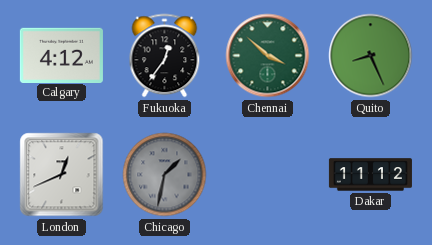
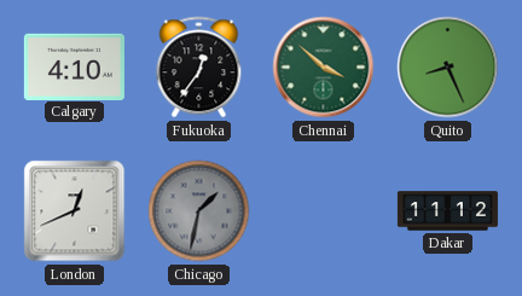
Calgary: 4:12 -> 4:10 (74, 66)
